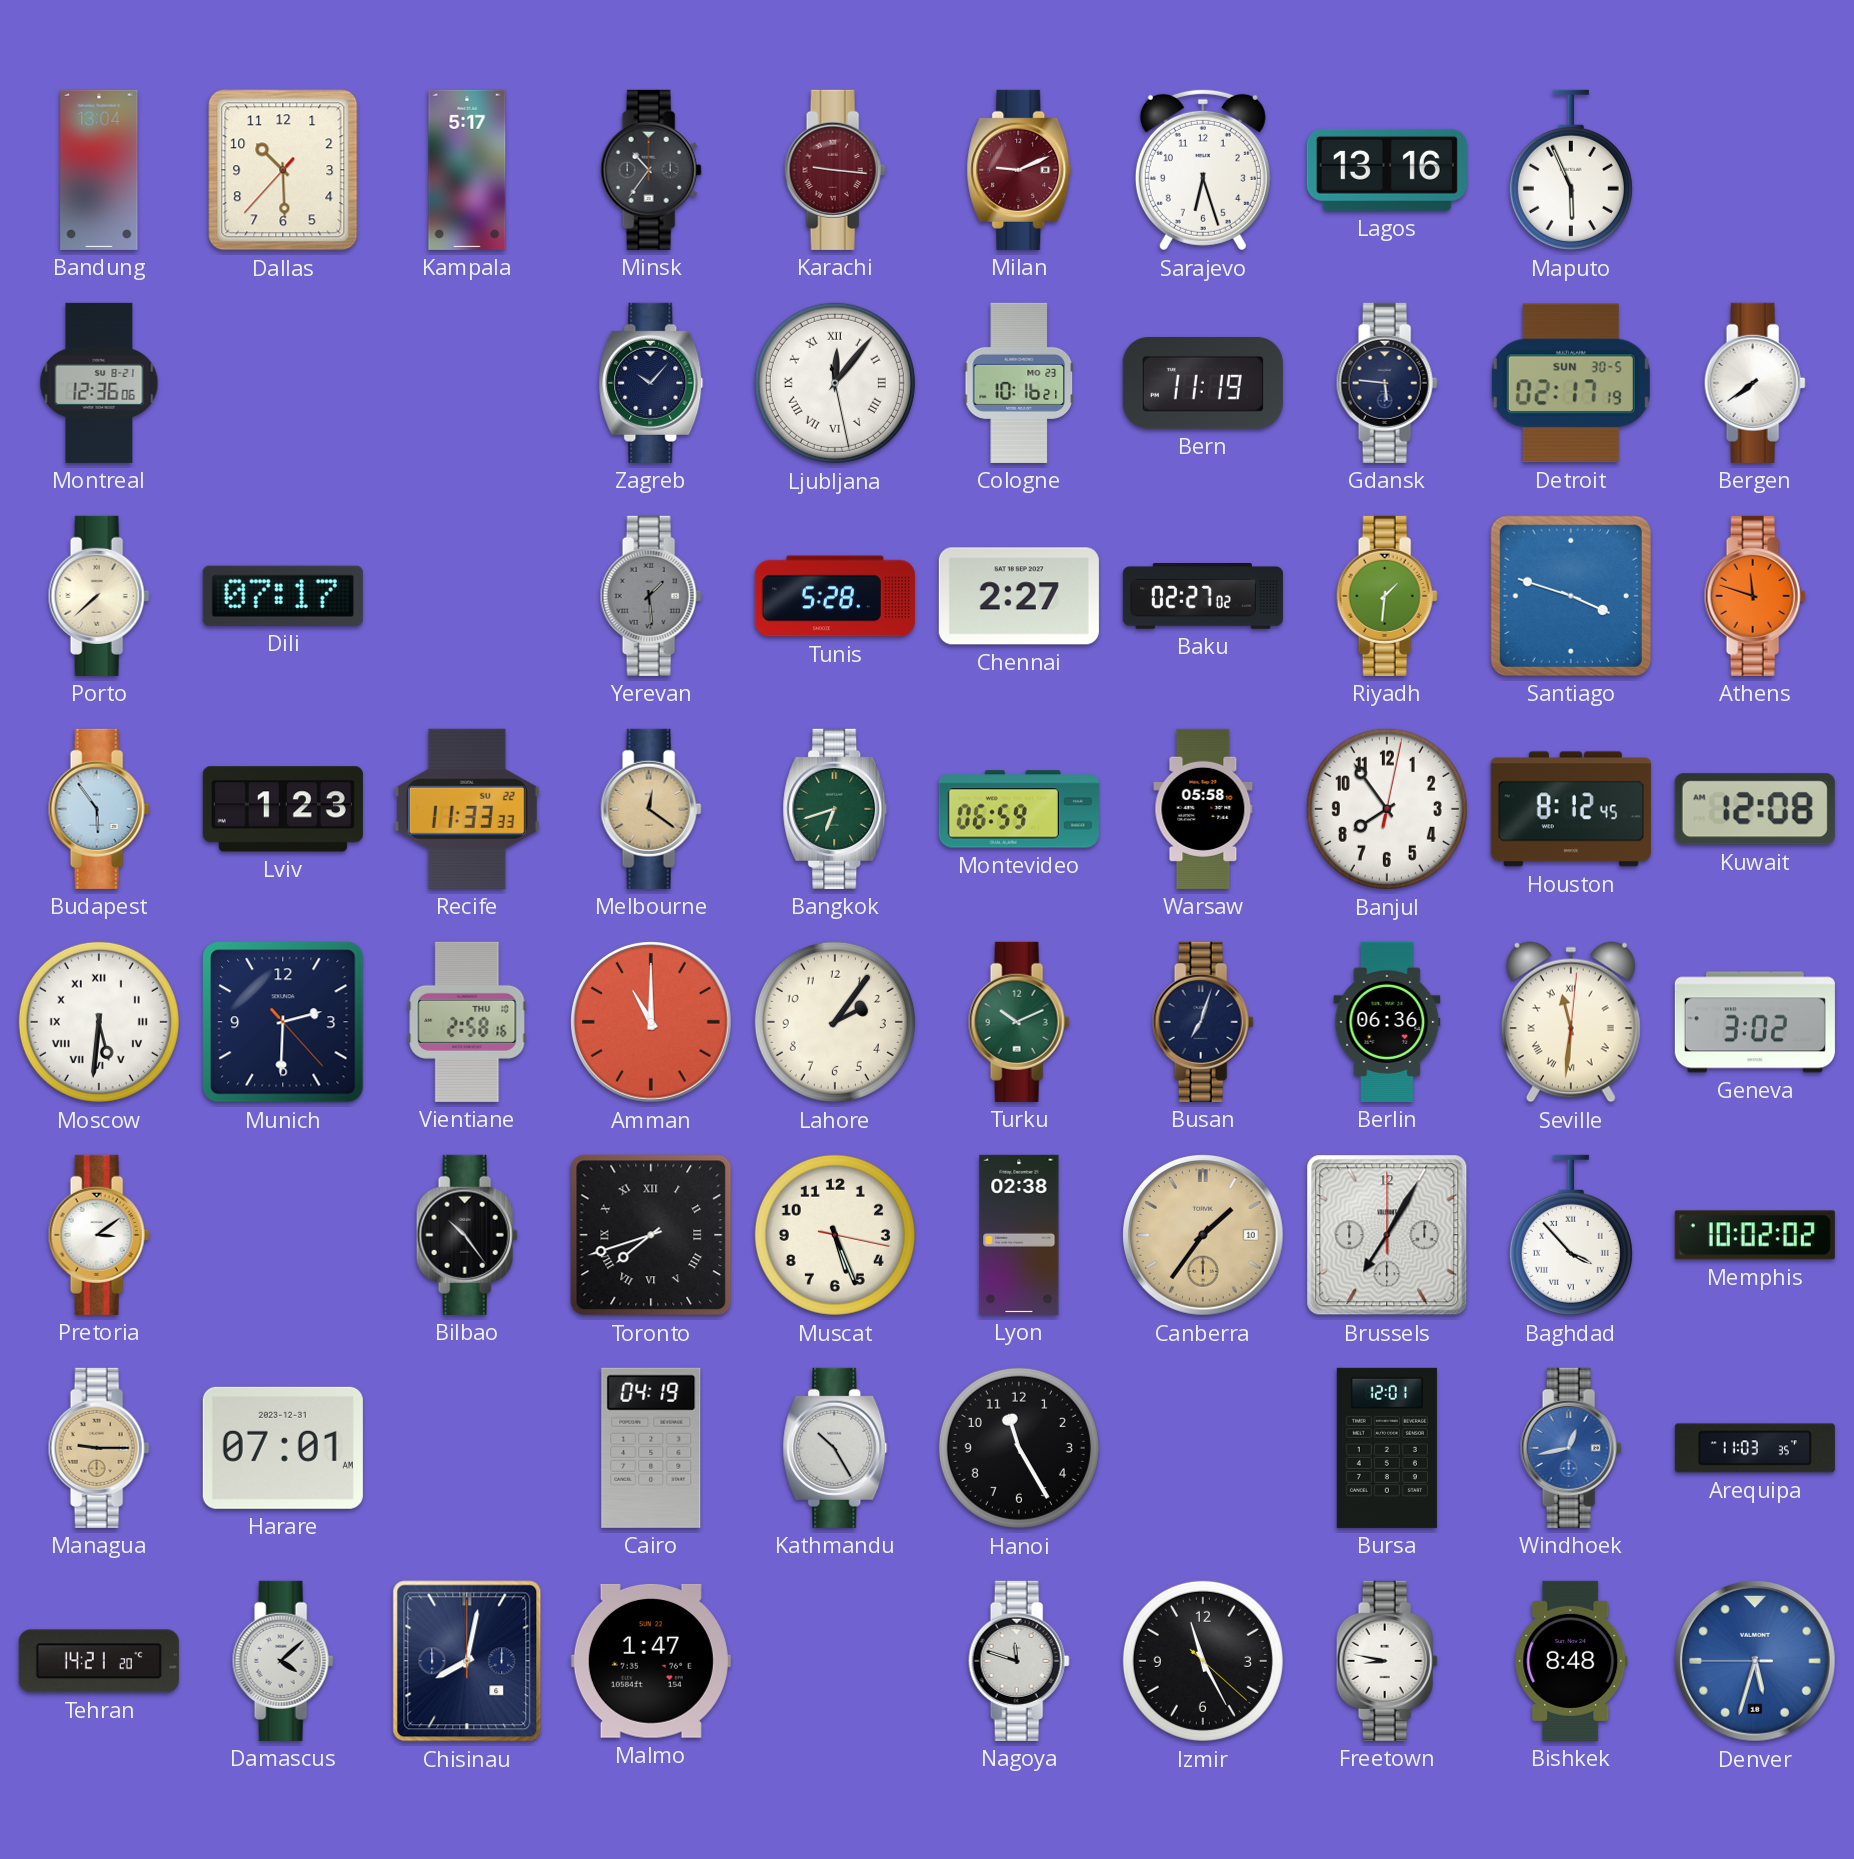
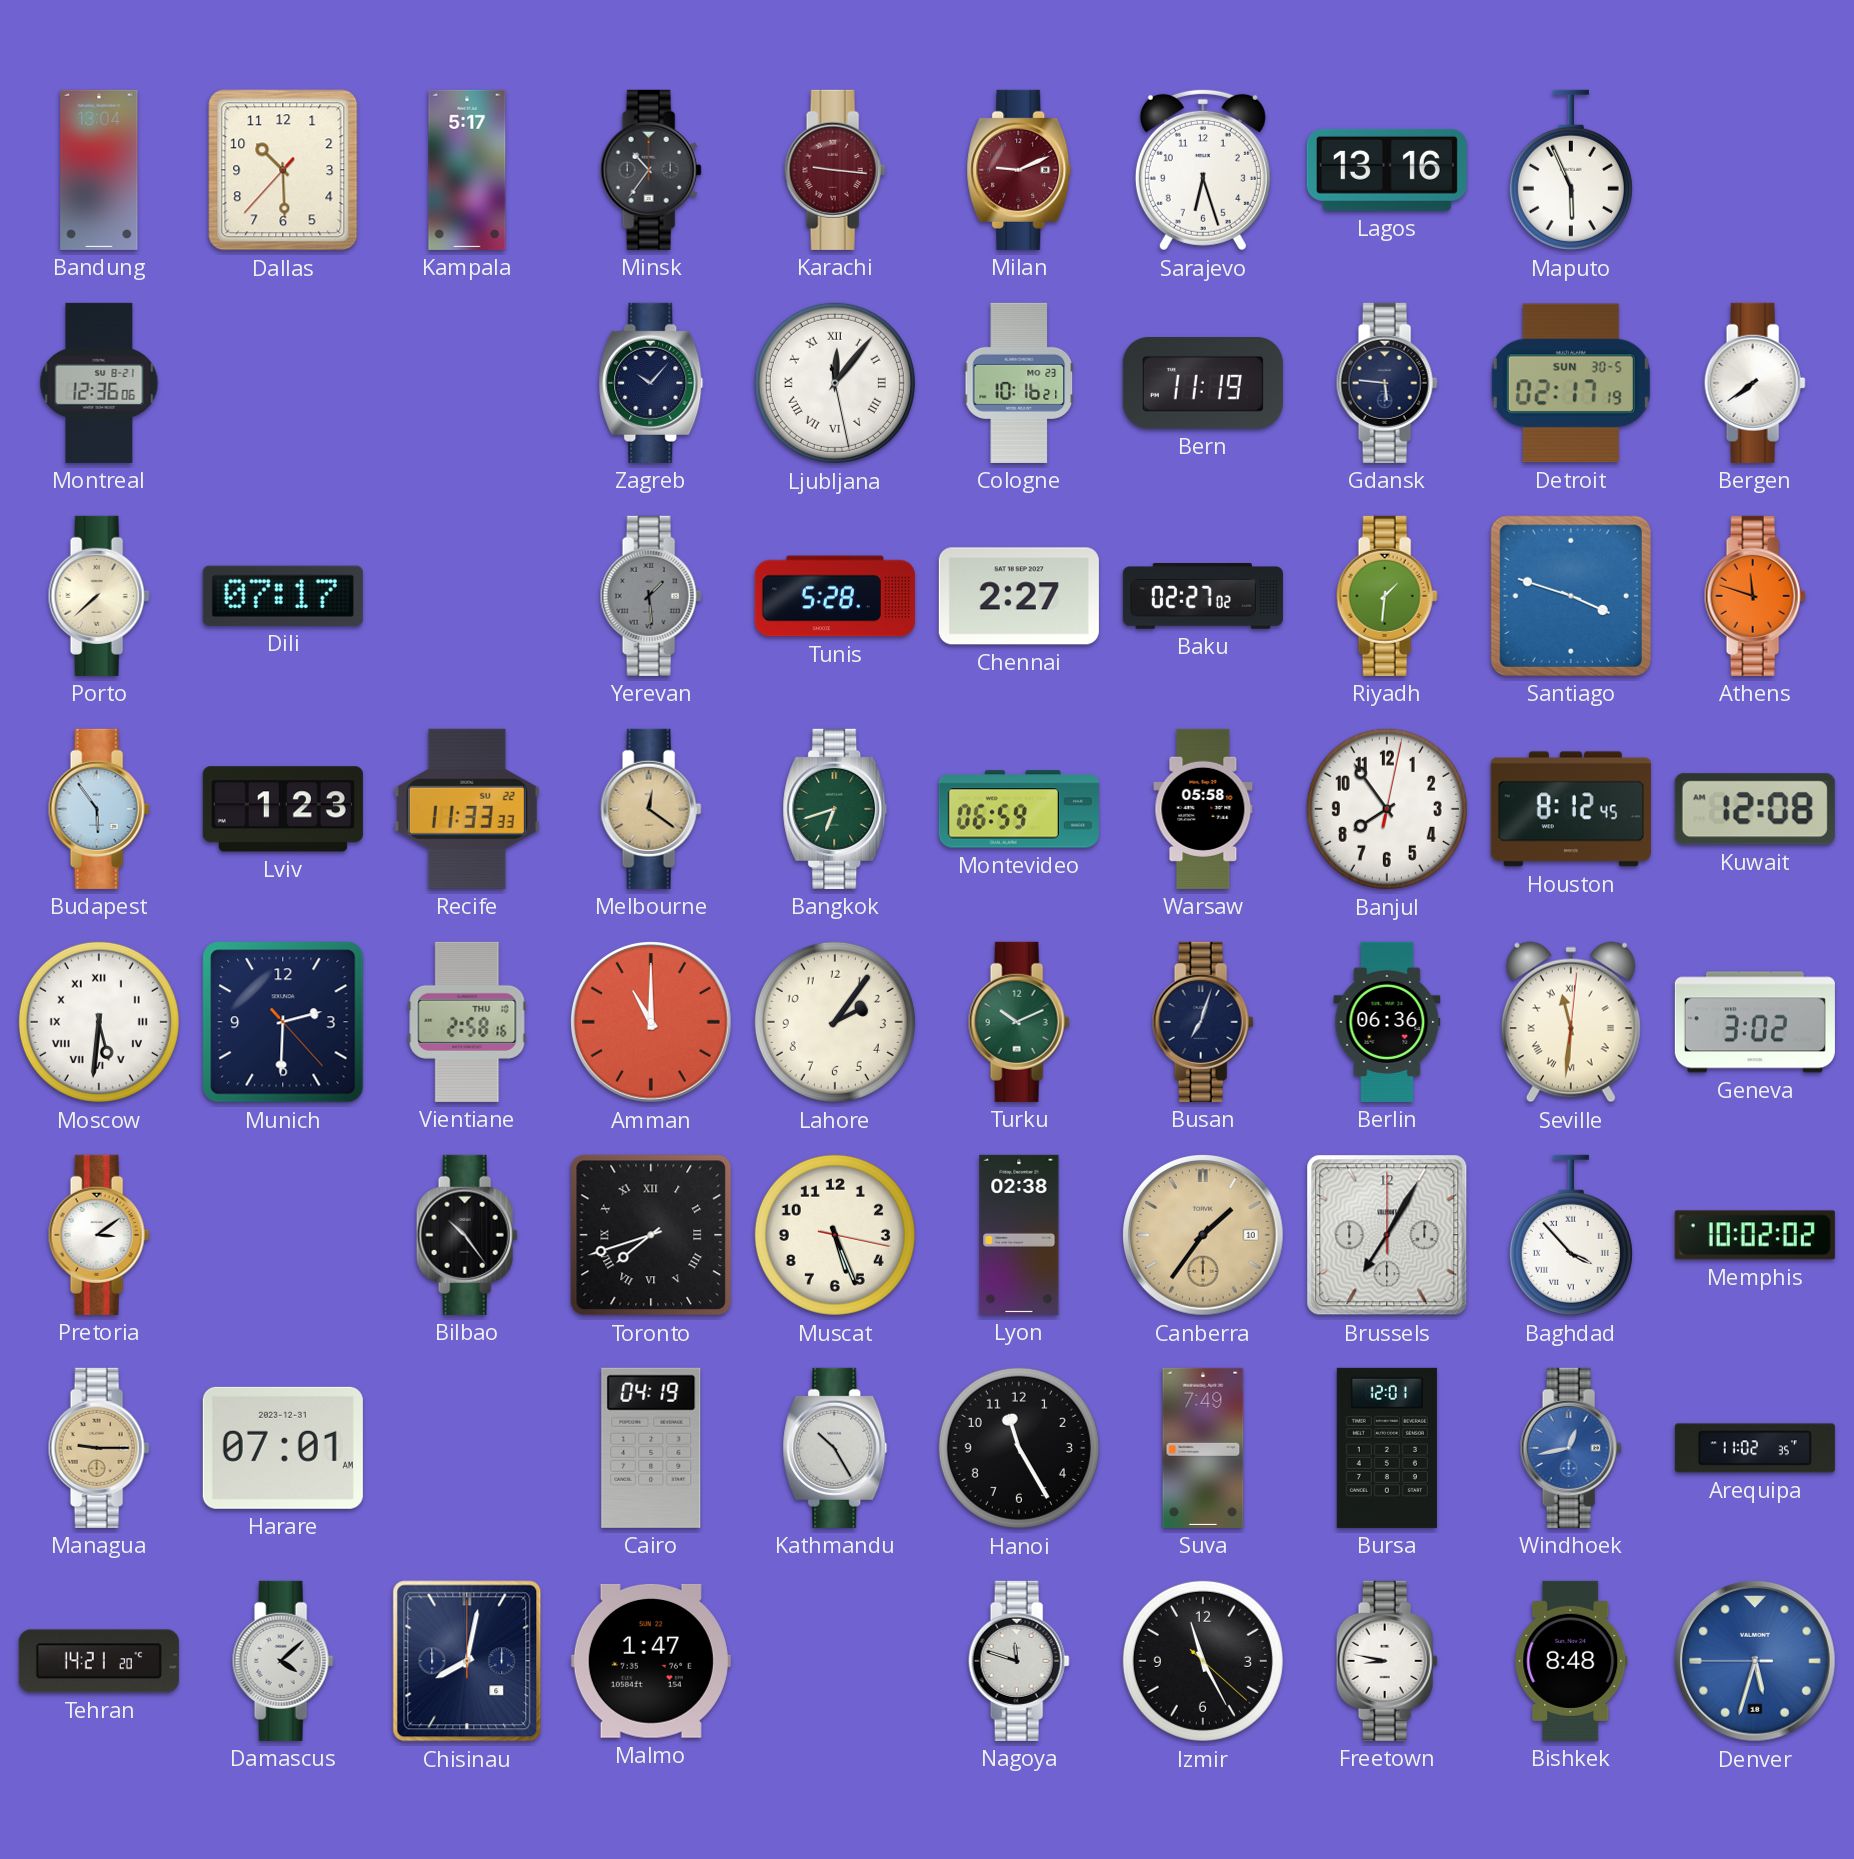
Suva: none -> 7:49 (1203, 1448)
Arequipa: 11:03 -> 11:02 (1755, 1448)
